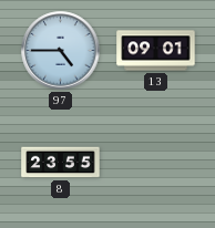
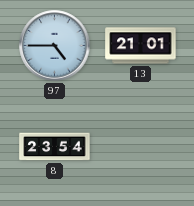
13: 09:01 -> 21:01 (141, 46)
8: 23:55 -> 23:54 (55, 147)
